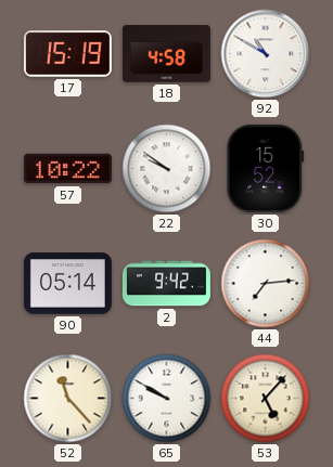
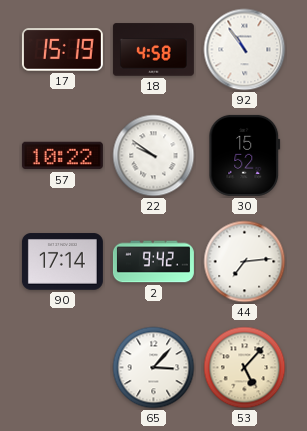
92: 10:50 -> 10:54 (245, 50)
90: 05:14 -> 17:14 (62, 262)
52: 11:23 -> none (68, 399)
65: 9:50 -> 3:07 (154, 368)
